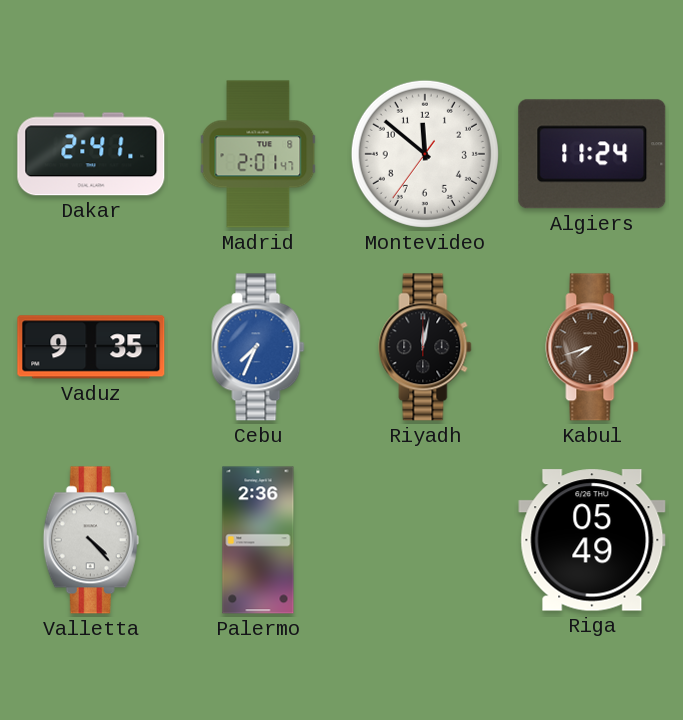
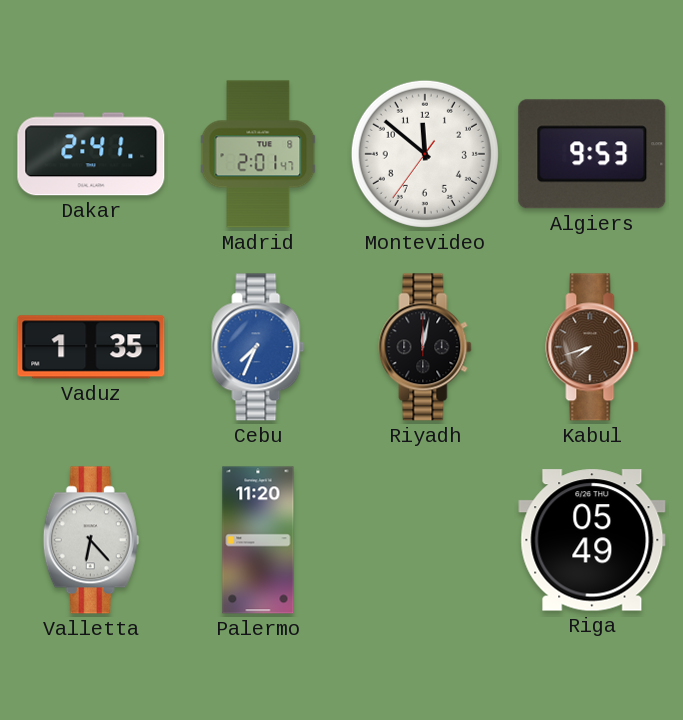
Algiers: 11:24 -> 9:53 (592, 154)
Vaduz: 9:35 -> 1:35 (91, 347)
Valletta: 4:23 -> 6:23 (91, 540)
Palermo: 2:36 -> 11:20 (258, 540)
